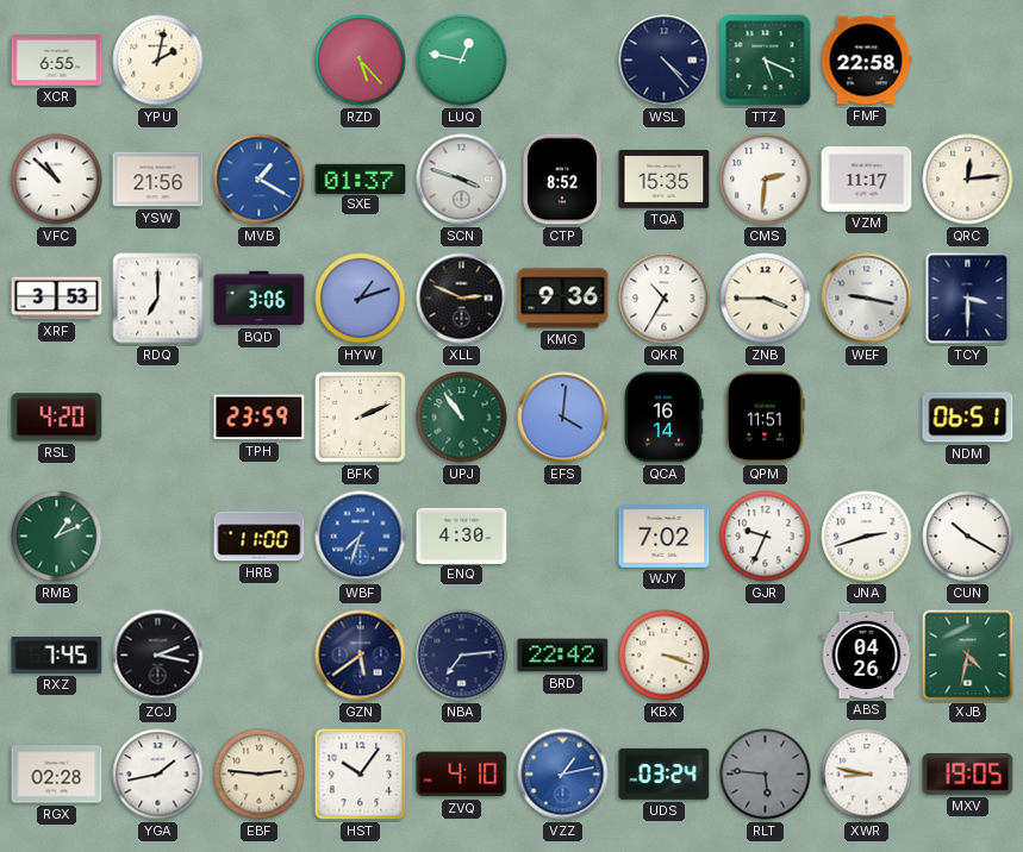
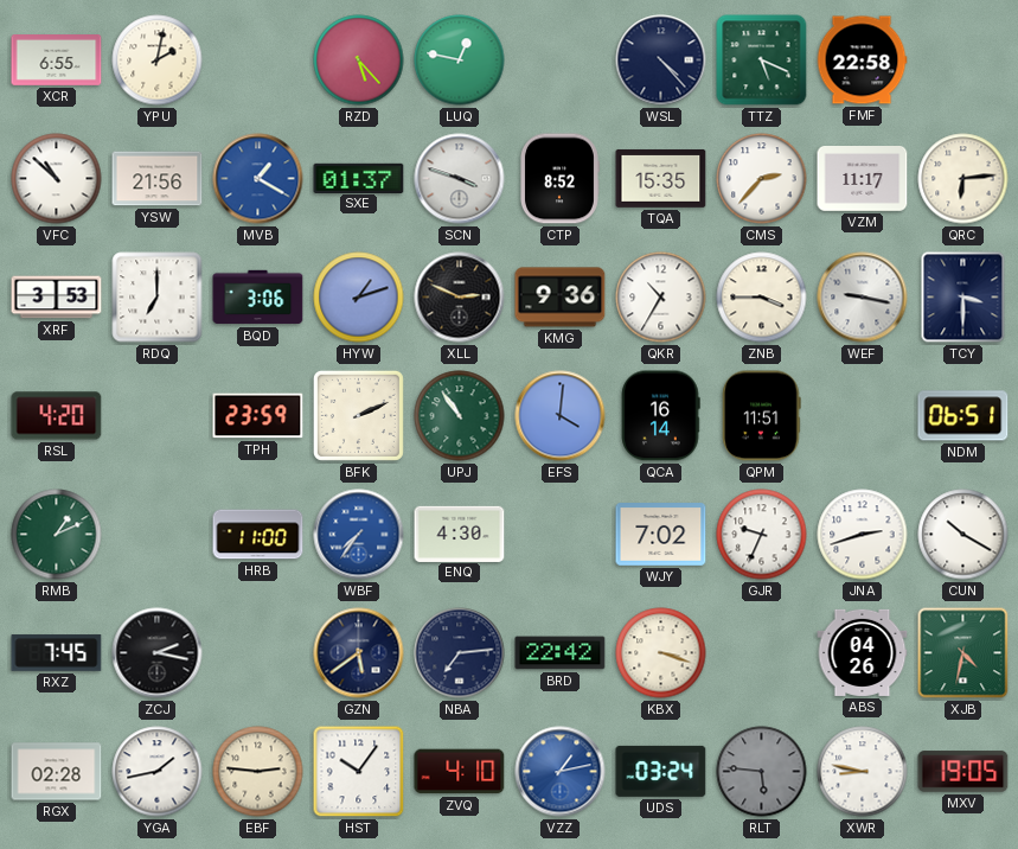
CMS: 2:31 -> 2:37 (762, 179)
QRC: 12:14 -> 6:14 (963, 179)
WBF: 7:33 -> 7:36 (359, 535)
